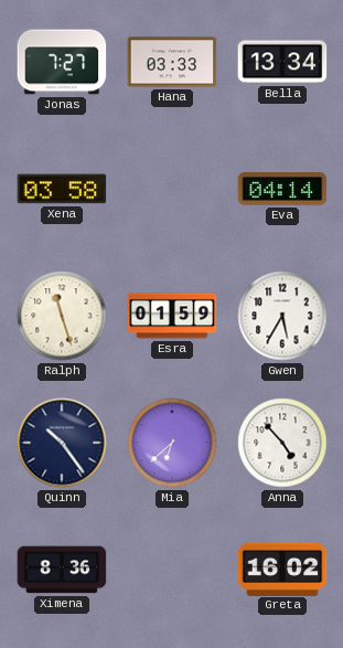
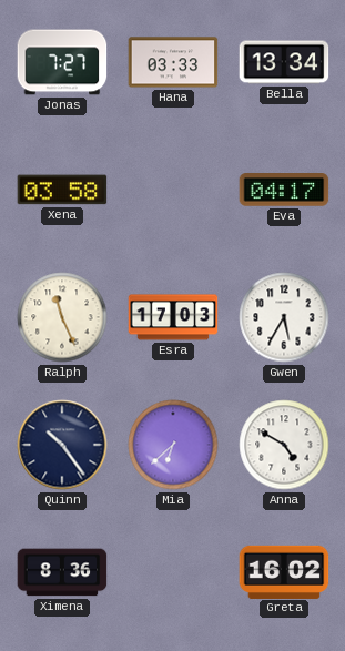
Eva: 04:14 -> 04:17 (284, 190)
Ralph: 11:27 -> 11:26 (62, 317)
Esra: 01:59 -> 17:03 (173, 317)
Anna: 4:53 -> 4:50 (284, 445)
